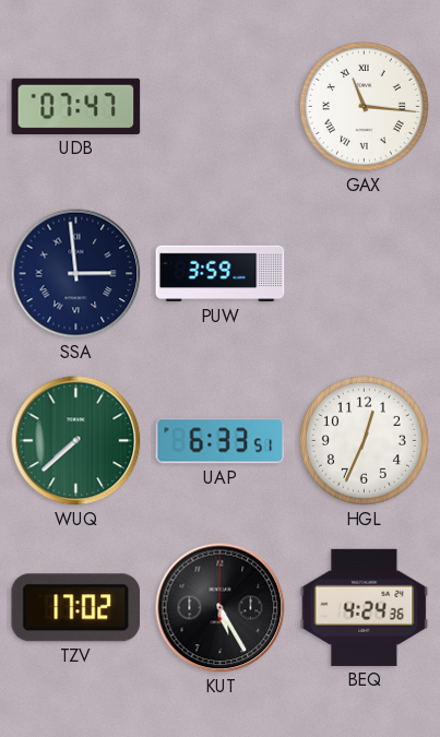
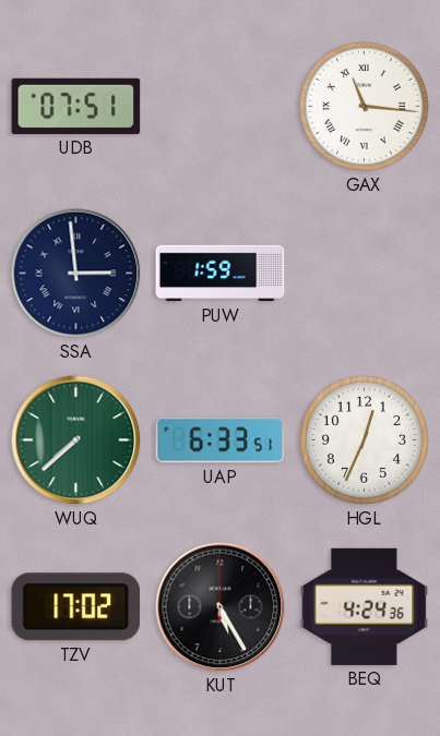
UDB: 07:47 -> 07:51 (76, 106)
PUW: 3:59 -> 1:59 (221, 274)
